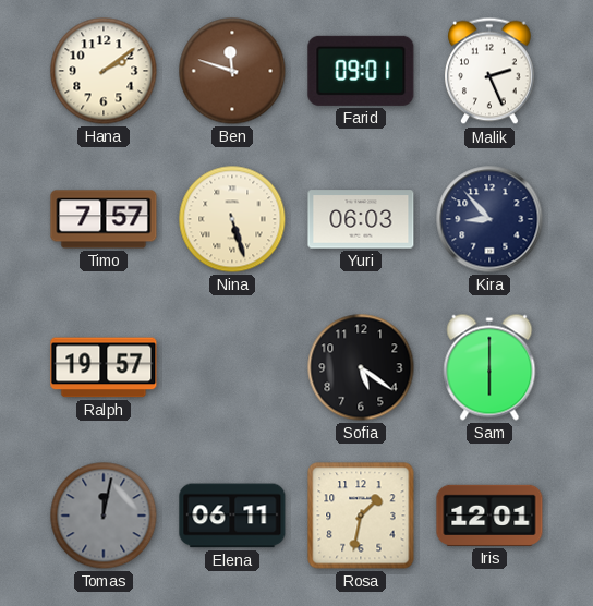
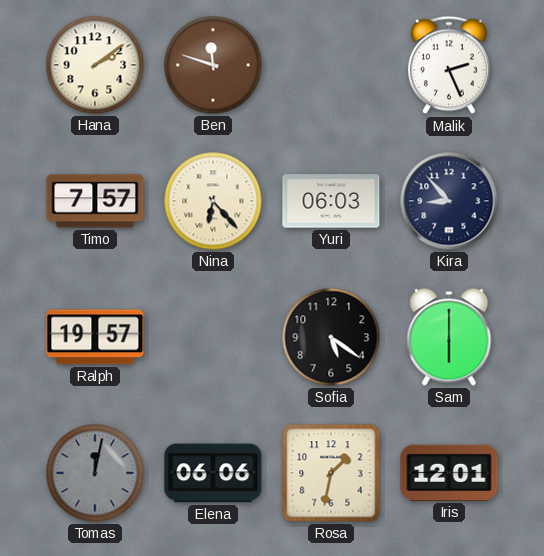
Farid: 09:01 -> none (361, 71)
Nina: 5:27 -> 6:23 (213, 201)
Elena: 06:11 -> 06:06 (213, 473)
